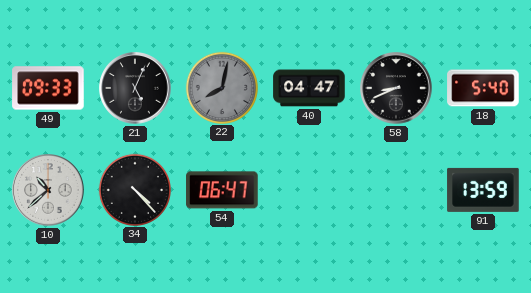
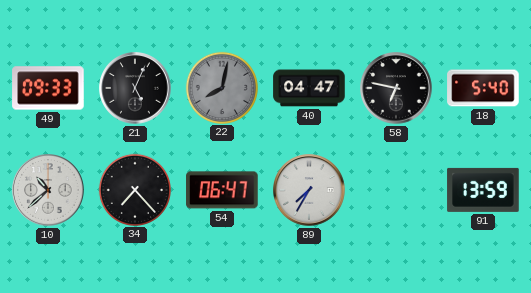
58: 8:41 -> 6:47 (396, 88)
34: 4:23 -> 7:23 (134, 189)
89: none -> 7:35 (309, 190)
